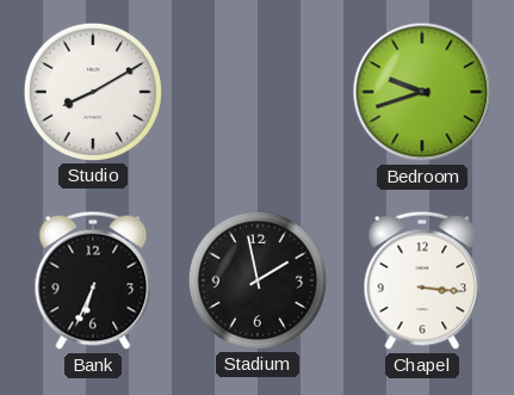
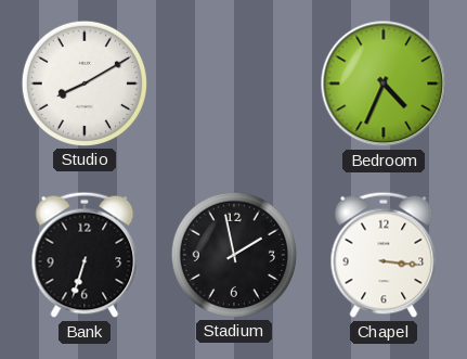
Bedroom: 9:42 -> 4:34 (384, 84)
Bank: 6:34 -> 6:33 (85, 255)
